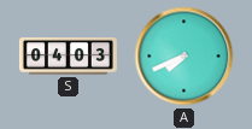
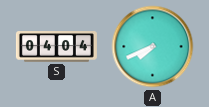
S: 04:03 -> 04:04 (56, 47)
